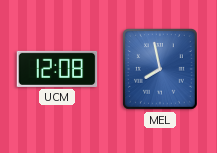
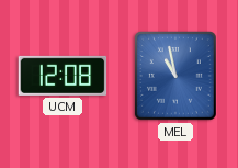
MEL: 7:58 -> 10:58 (177, 77)
